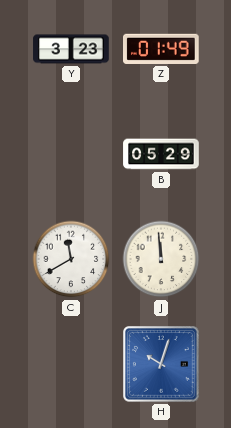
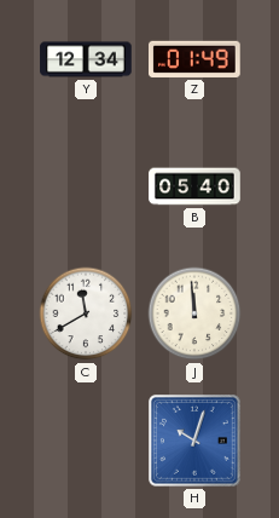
Y: 3:23 -> 12:34 (86, 59)
B: 05:29 -> 05:40 (194, 186)
